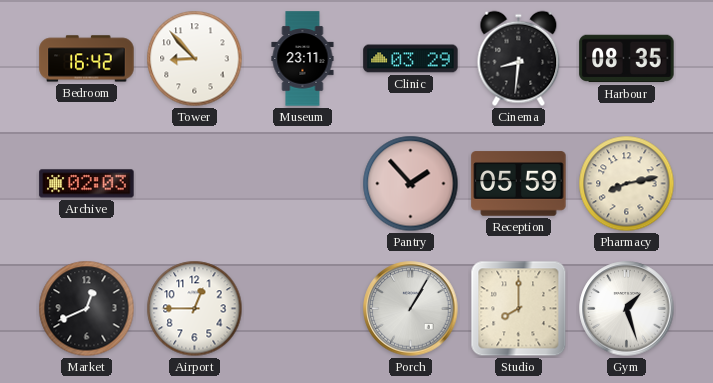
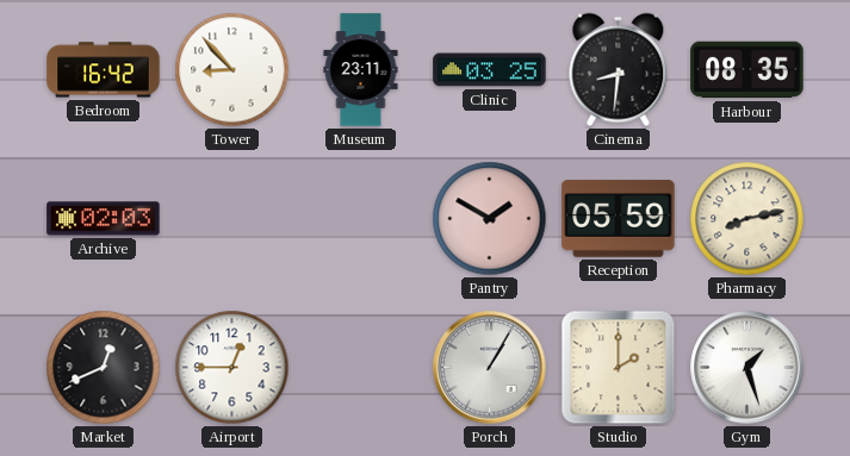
Clinic: 03:29 -> 03:25 (490, 70)
Pantry: 1:53 -> 1:50 (490, 219)
Studio: 8:00 -> 2:00 (619, 368)
